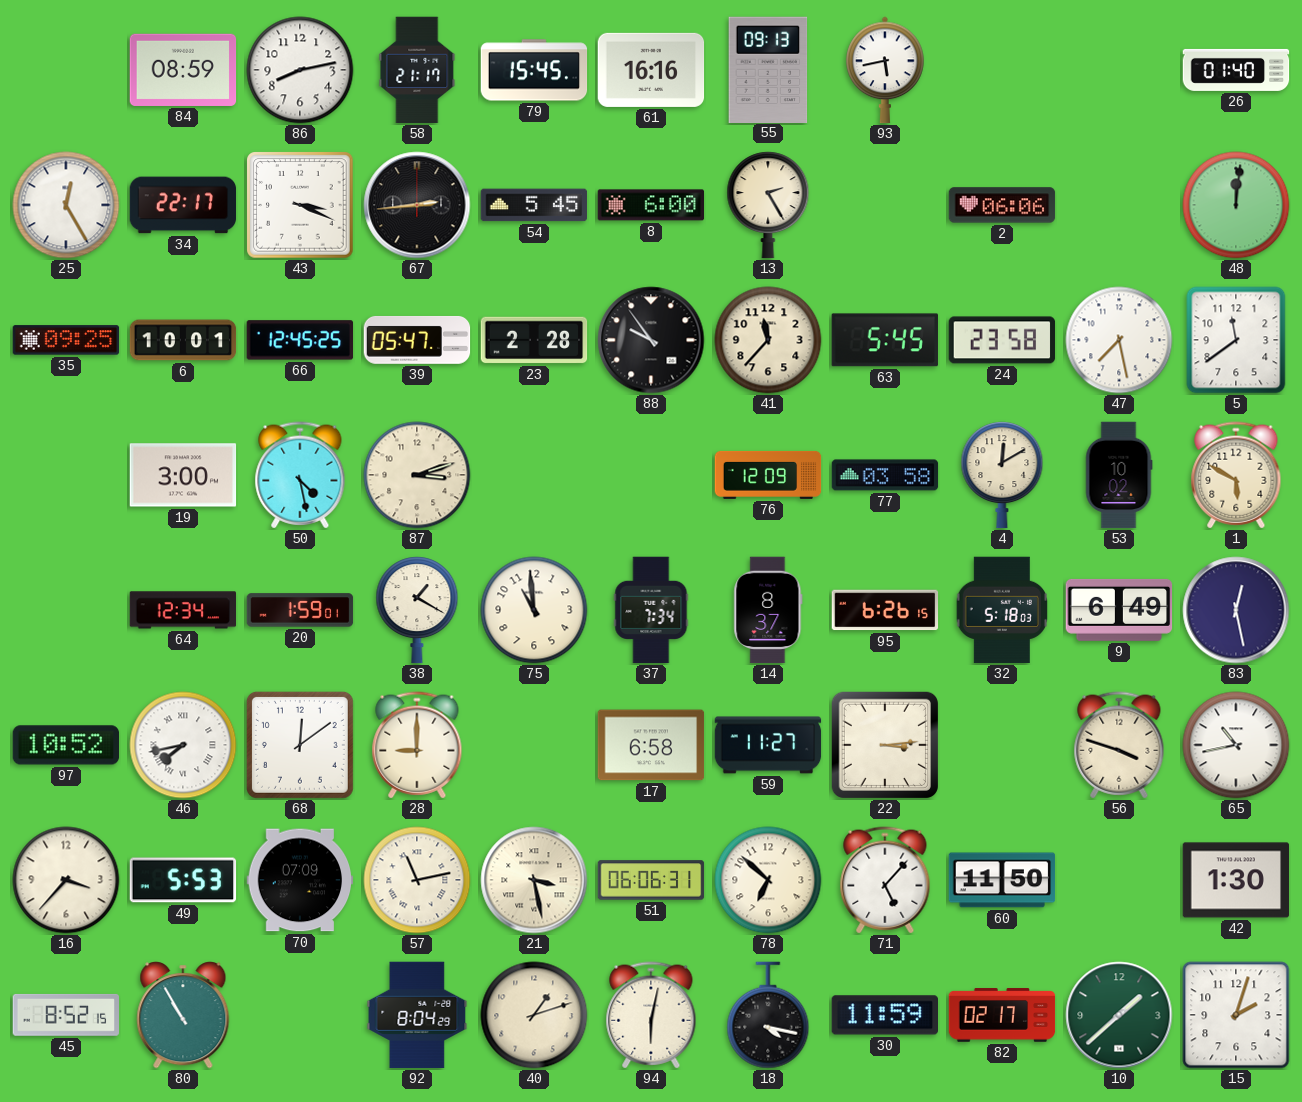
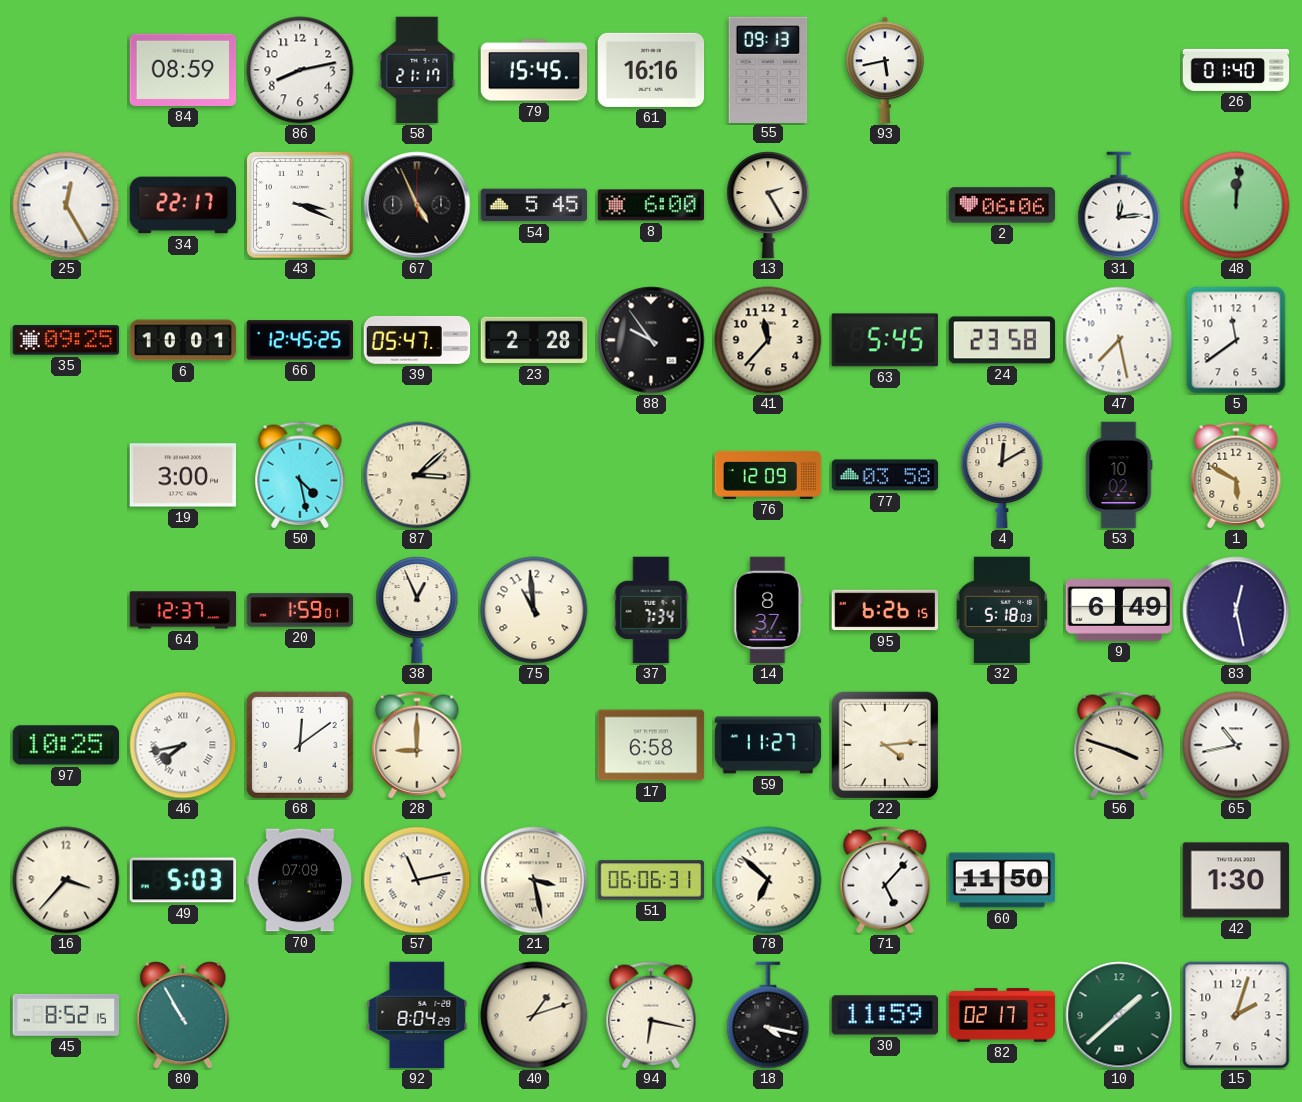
67: 2:44 -> 4:56 (417, 205)
31: none -> 12:14 (1119, 205)
87: 3:12 -> 3:08 (417, 475)
64: 12:34 -> 12:37 (183, 610)
38: 1:20 -> 12:56 (417, 610)
97: 10:52 -> 10:25 (66, 745)
22: 3:14 -> 4:14 (885, 745)
49: 5:53 -> 5:03 (183, 880)
94: 6:02 -> 6:17 (651, 1015)
